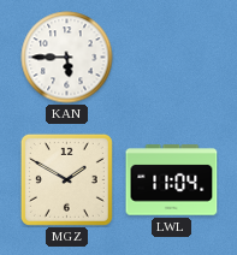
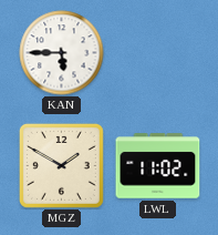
LWL: 11:04 -> 11:02 (158, 166)
